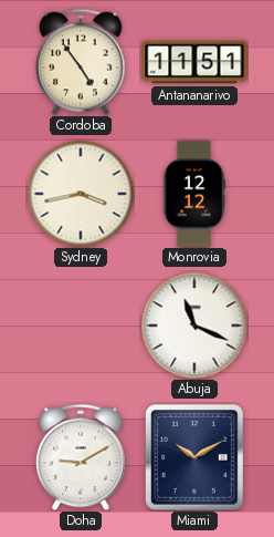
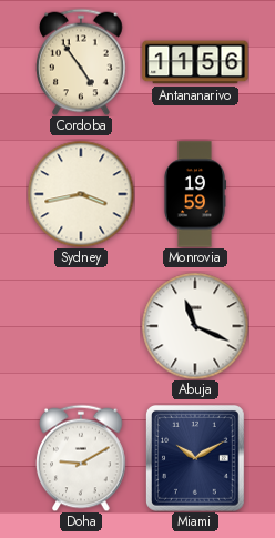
Antananarivo: 11:51 -> 11:56 (195, 62)
Monrovia: 12:12 -> 19:59 (194, 194)
